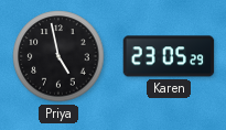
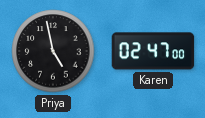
Karen: 23:05 -> 02:47 (153, 51)
